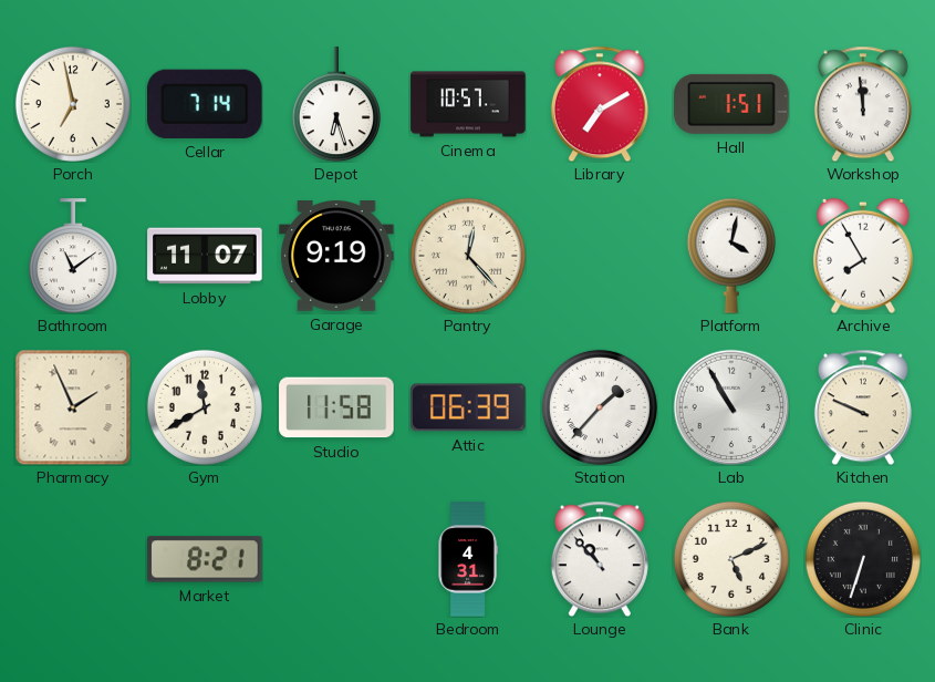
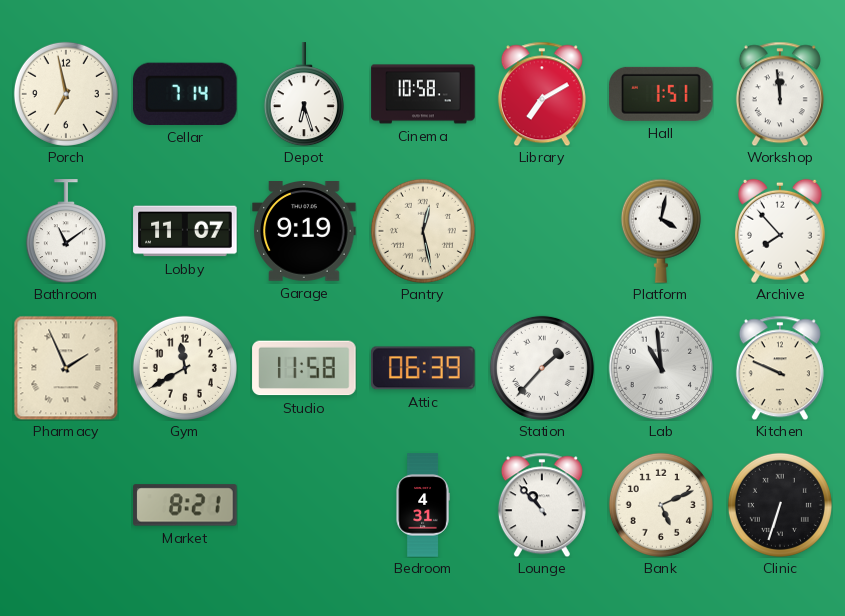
Cinema: 10:57 -> 10:58 (423, 94)
Pantry: 12:23 -> 12:28 (423, 231)
Archive: 7:55 -> 7:53 (780, 231)
Lab: 10:55 -> 10:59 (661, 368)
